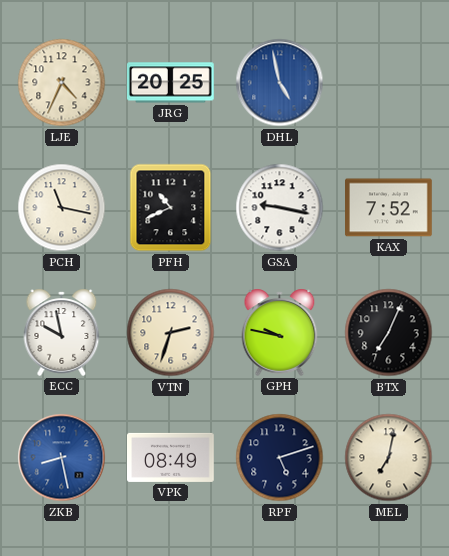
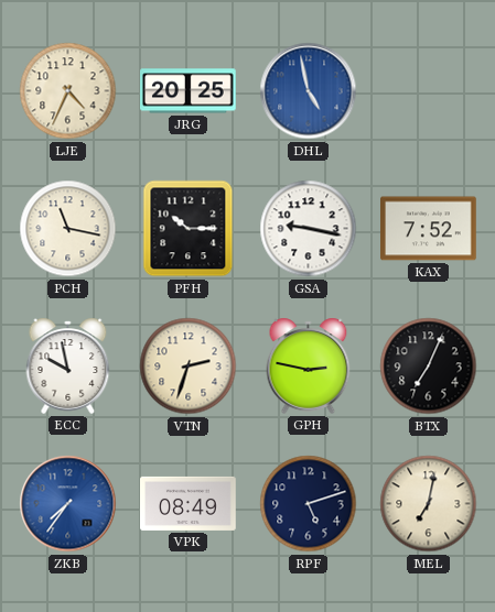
PFH: 10:41 -> 10:15 (189, 229)
GPH: 9:47 -> 2:47 (309, 365)
ZKB: 8:28 -> 7:36 (68, 504)
